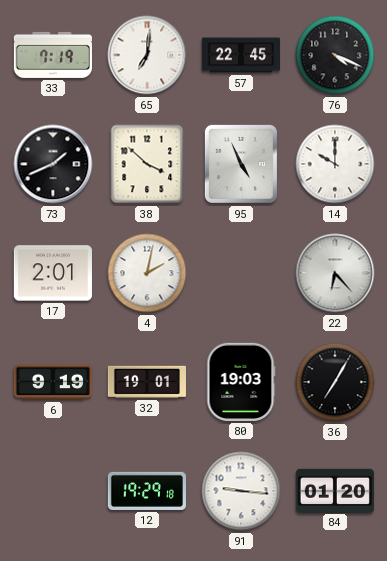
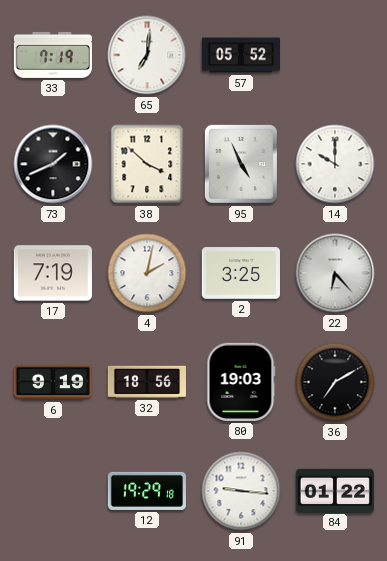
57: 22:45 -> 05:52 (240, 55)
76: 4:19 -> none (335, 55)
17: 2:01 -> 7:19 (53, 273)
2: none -> 3:25 (241, 273)
32: 19:01 -> 18:56 (147, 382)
36: 7:05 -> 7:10 (335, 382)
84: 01:20 -> 01:22 (335, 490)
